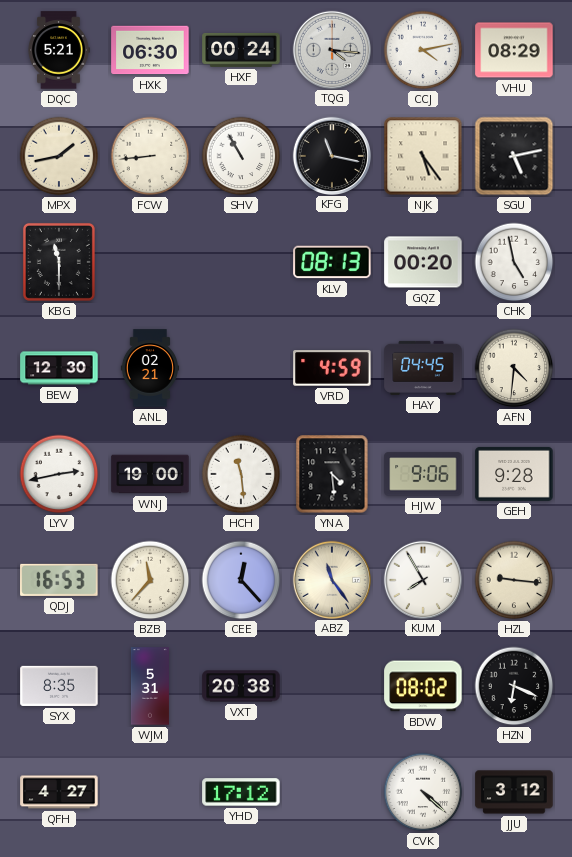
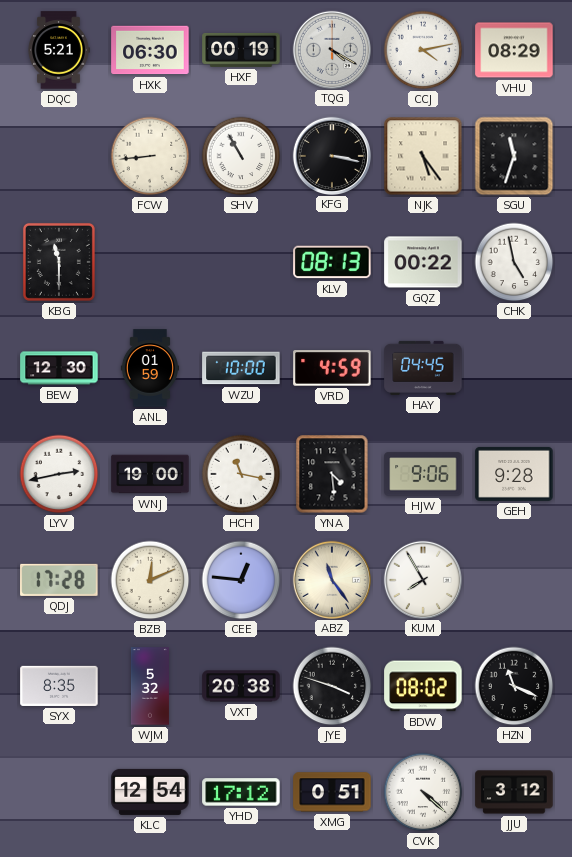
HXF: 00:24 -> 00:19 (241, 50)
TQG: 4:16 -> 4:20 (331, 49)
MPX: 1:43 -> none (59, 156)
KFG: 11:17 -> 3:17 (331, 155)
SGU: 5:13 -> 11:33 (514, 156)
GQZ: 00:20 -> 00:22 (423, 262)
ANL: 02:21 -> 01:59 (149, 368)
WZU: none -> 10:00 (241, 368)
AFN: 4:31 -> none (514, 368)
HCH: 11:29 -> 11:17 (241, 474)
QDJ: 16:53 -> 17:28 (59, 580)
BZB: 11:37 -> 12:11 (150, 580)
CEE: 12:23 -> 12:46 (241, 580)
HZL: 9:16 -> none (514, 580)
WJM: 5:31 -> 5:32 (150, 686)
JYE: none -> 3:48 (332, 686)
HZN: 6:19 -> 11:19 (514, 686)
QFH: 4:27 -> none (59, 792)
KLC: none -> 12:54 (150, 792)
XMG: none -> 0:51 (332, 792)
